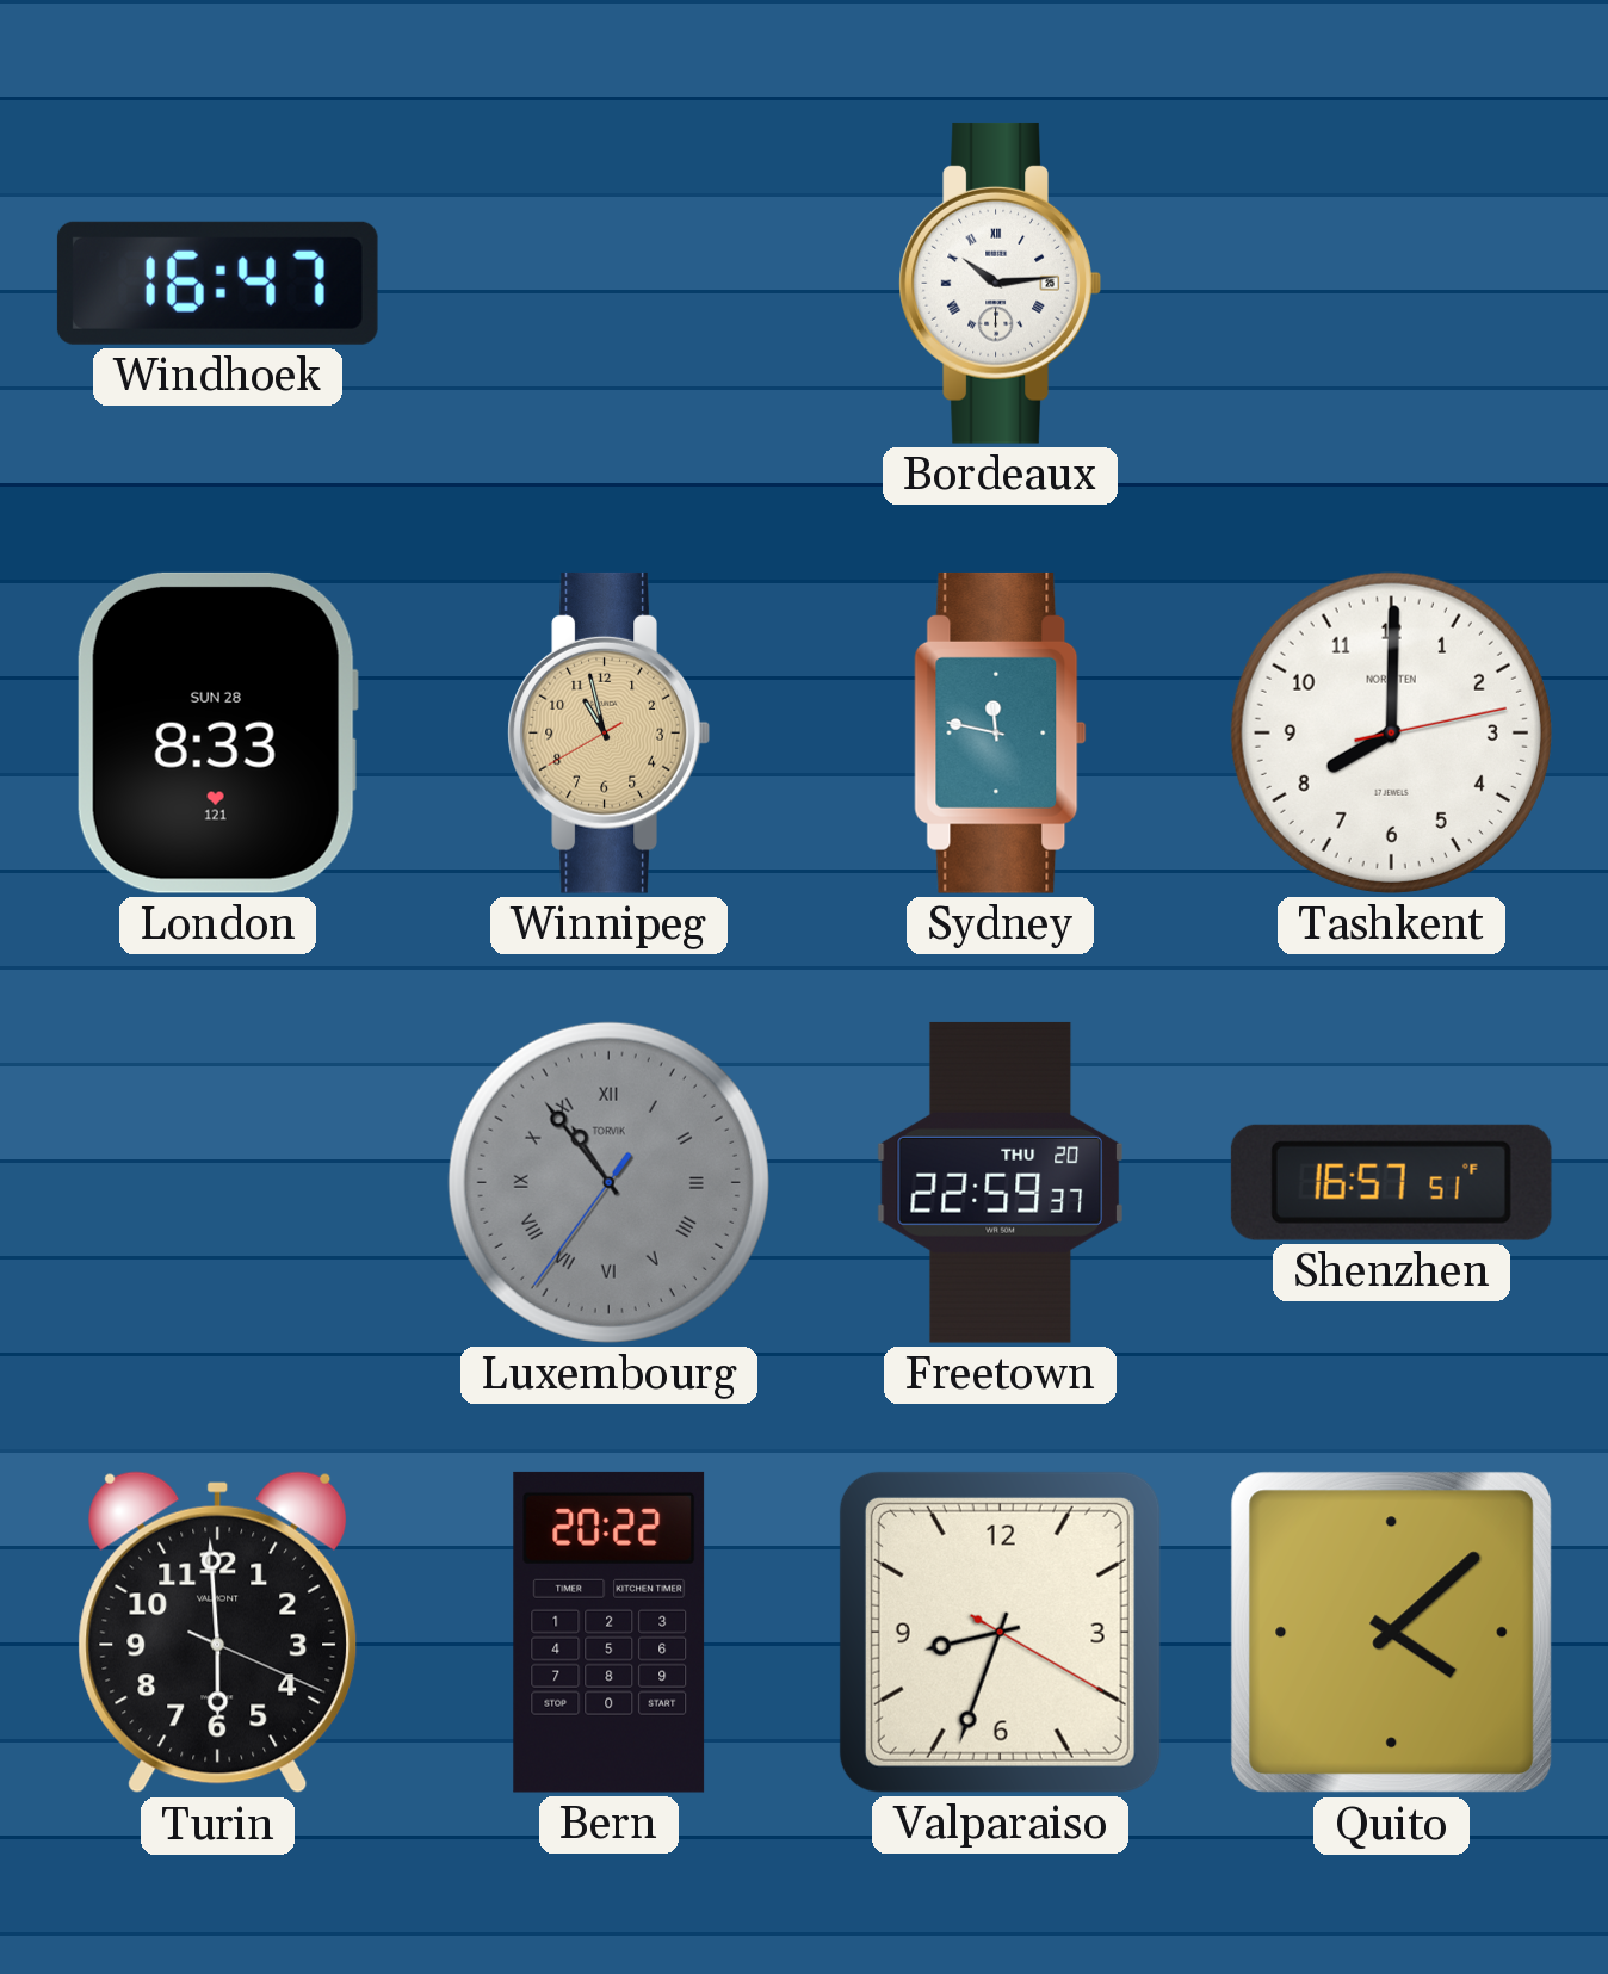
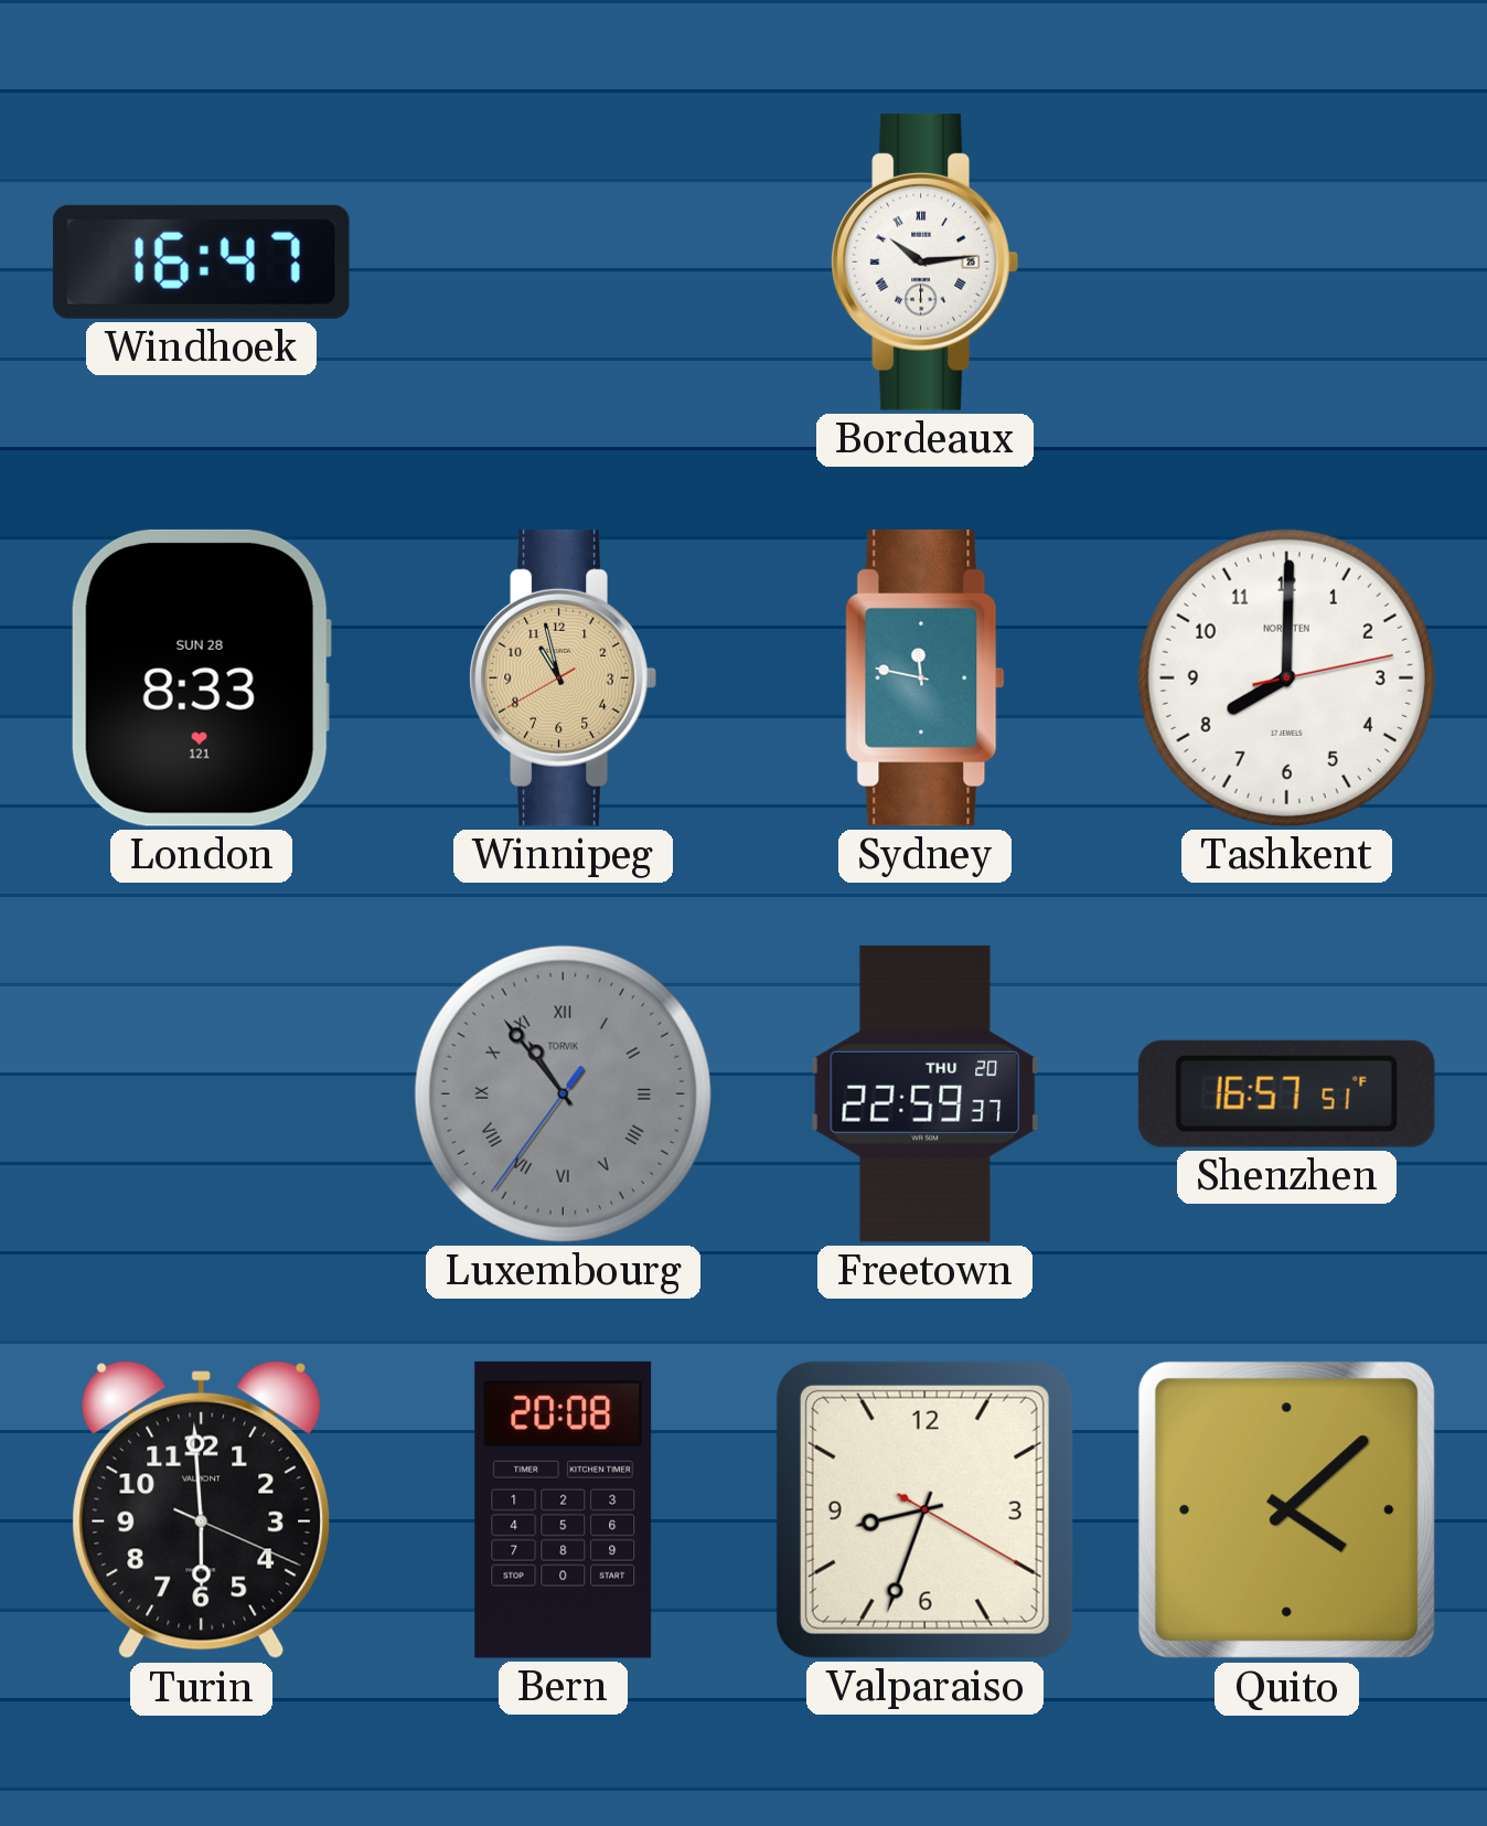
Bern: 20:22 -> 20:08 (564, 1509)
